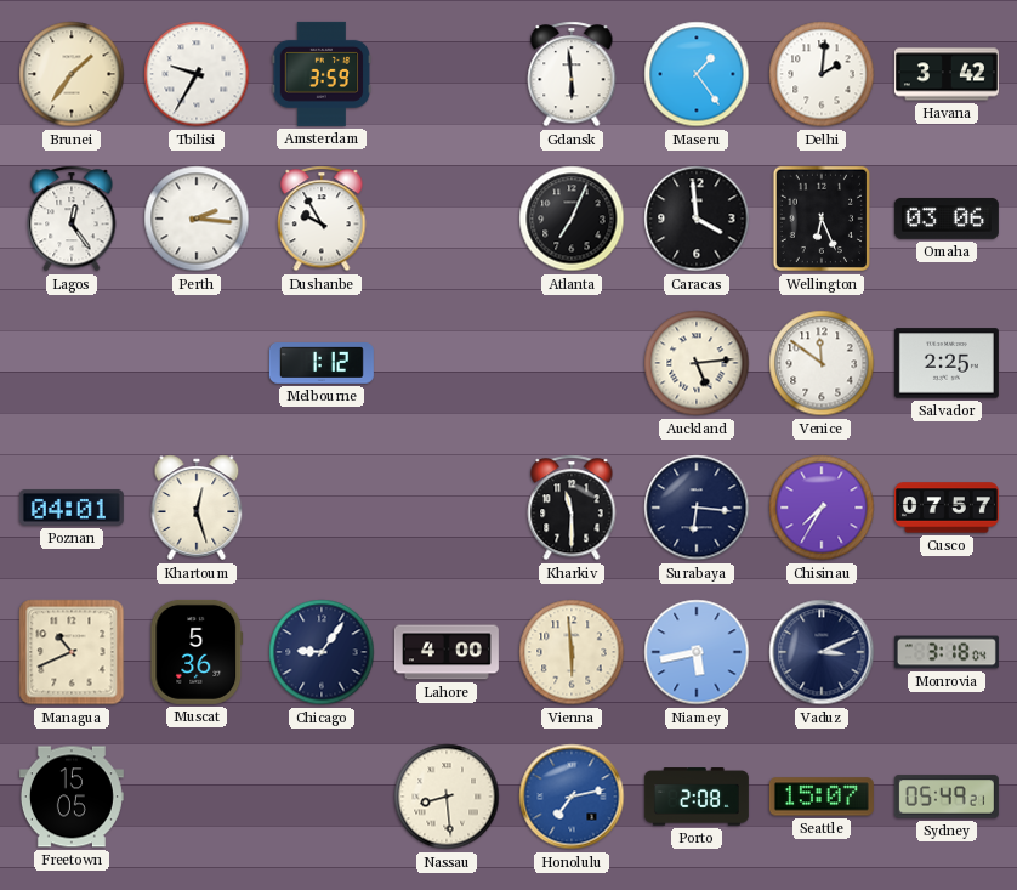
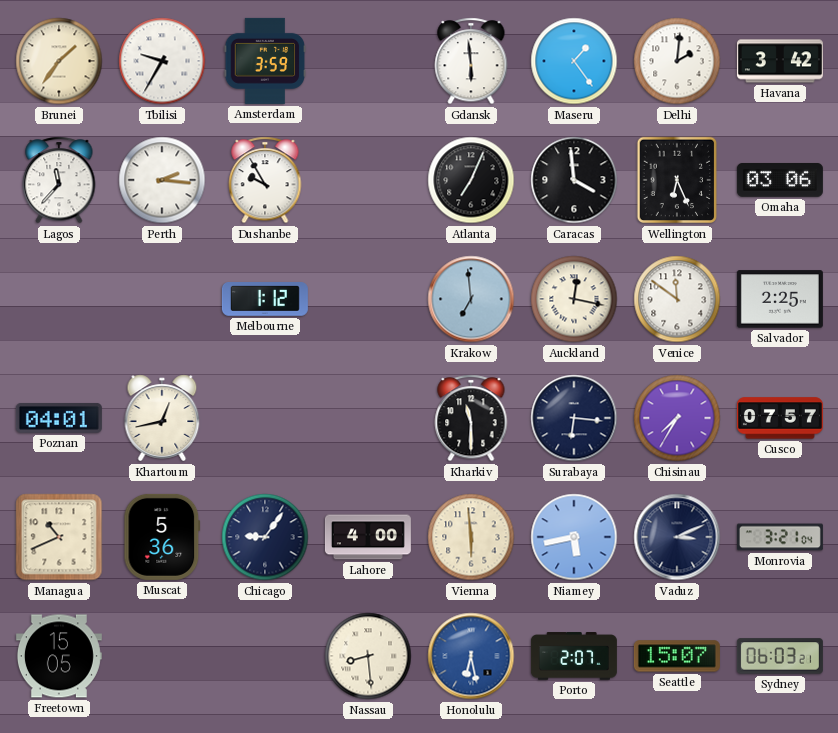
Lagos: 12:24 -> 11:37 (59, 180)
Krakow: none -> 6:59 (471, 299)
Auckland: 5:14 -> 12:17 (574, 299)
Khartoum: 12:27 -> 12:43 (162, 418)
Monrovia: 3:18 -> 3:21 (780, 537)
Honolulu: 7:13 -> 6:28 (471, 656)
Porto: 2:08 -> 2:07 (574, 656)
Sydney: 05:49 -> 06:03 (780, 656)
